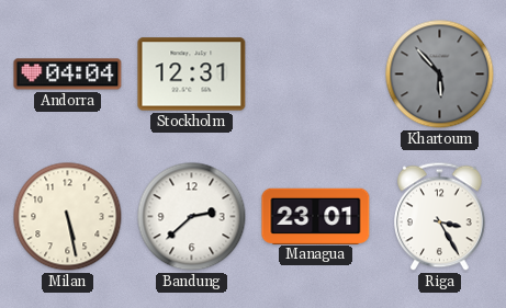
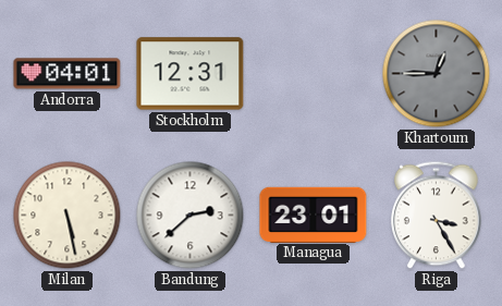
Andorra: 04:04 -> 04:01 (68, 74)
Khartoum: 5:53 -> 12:45 (437, 74)
